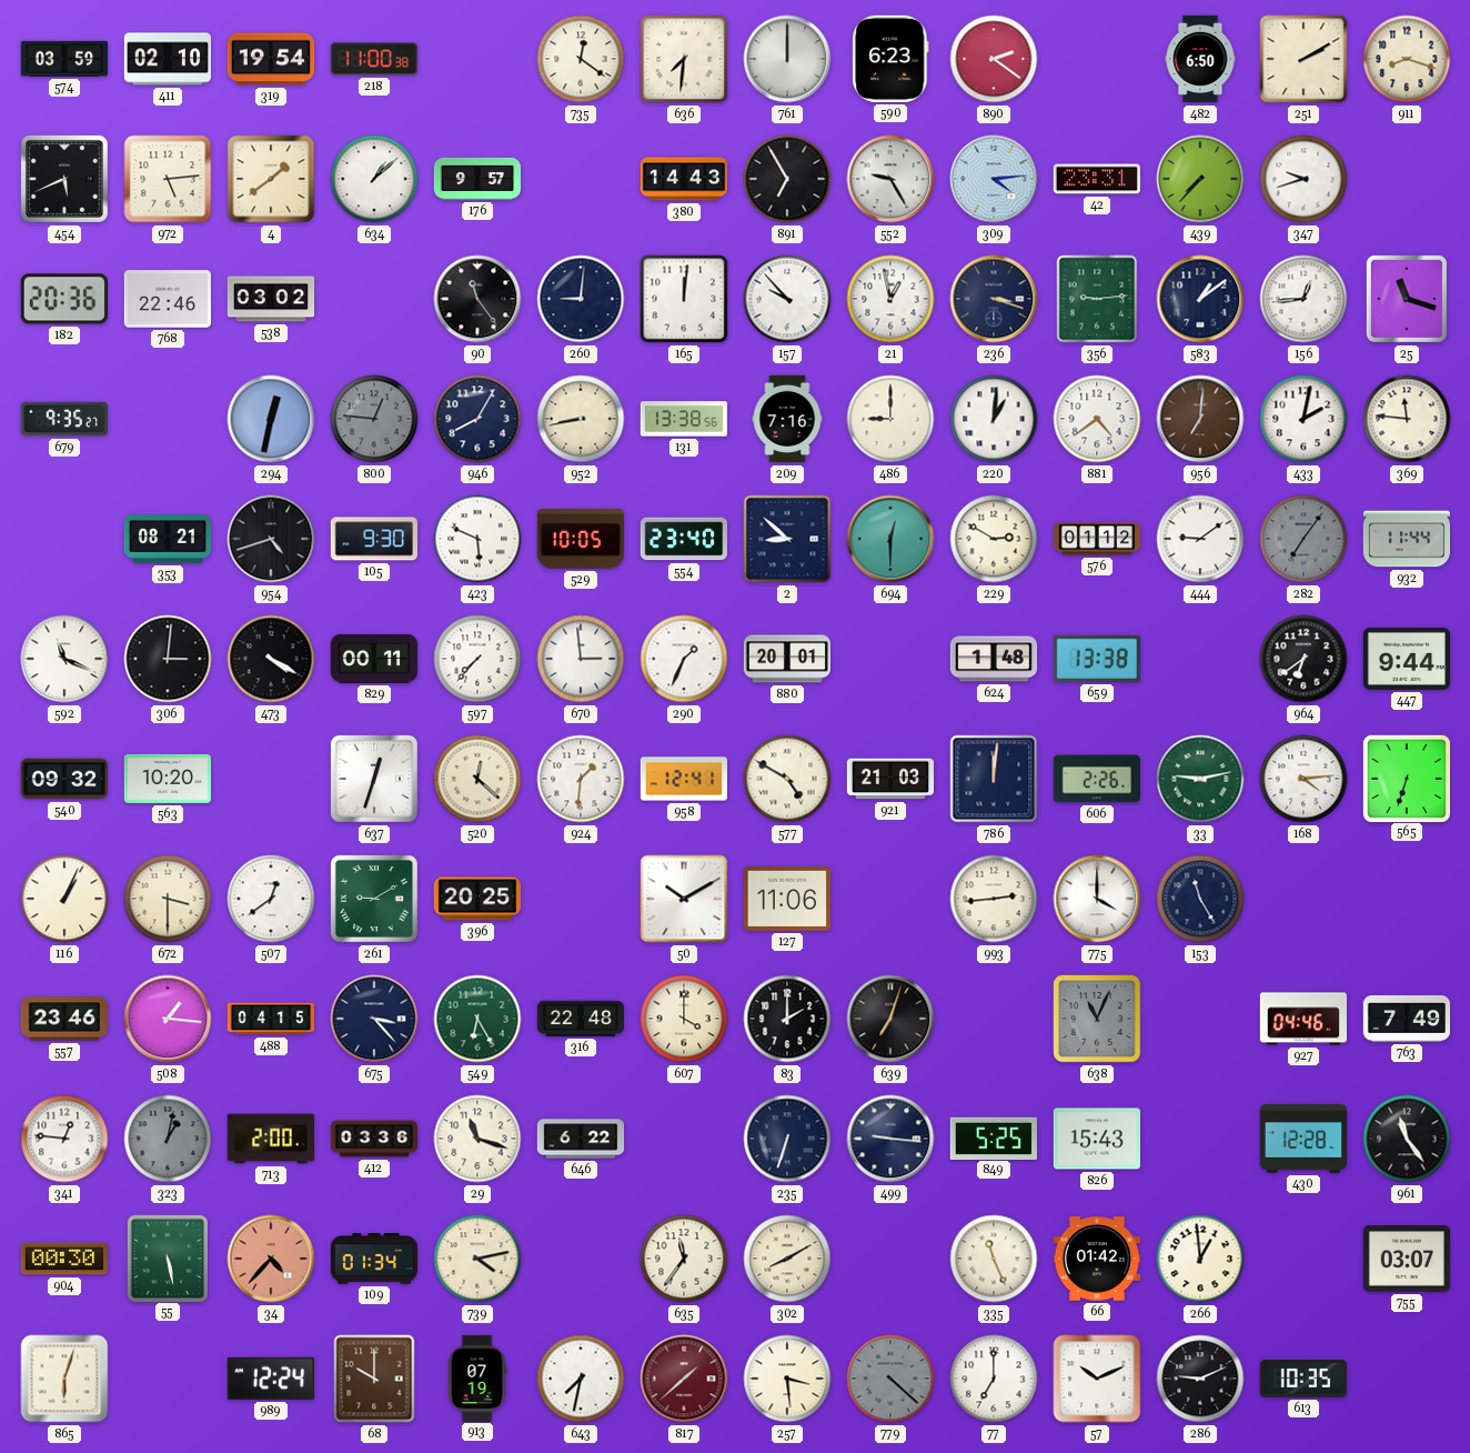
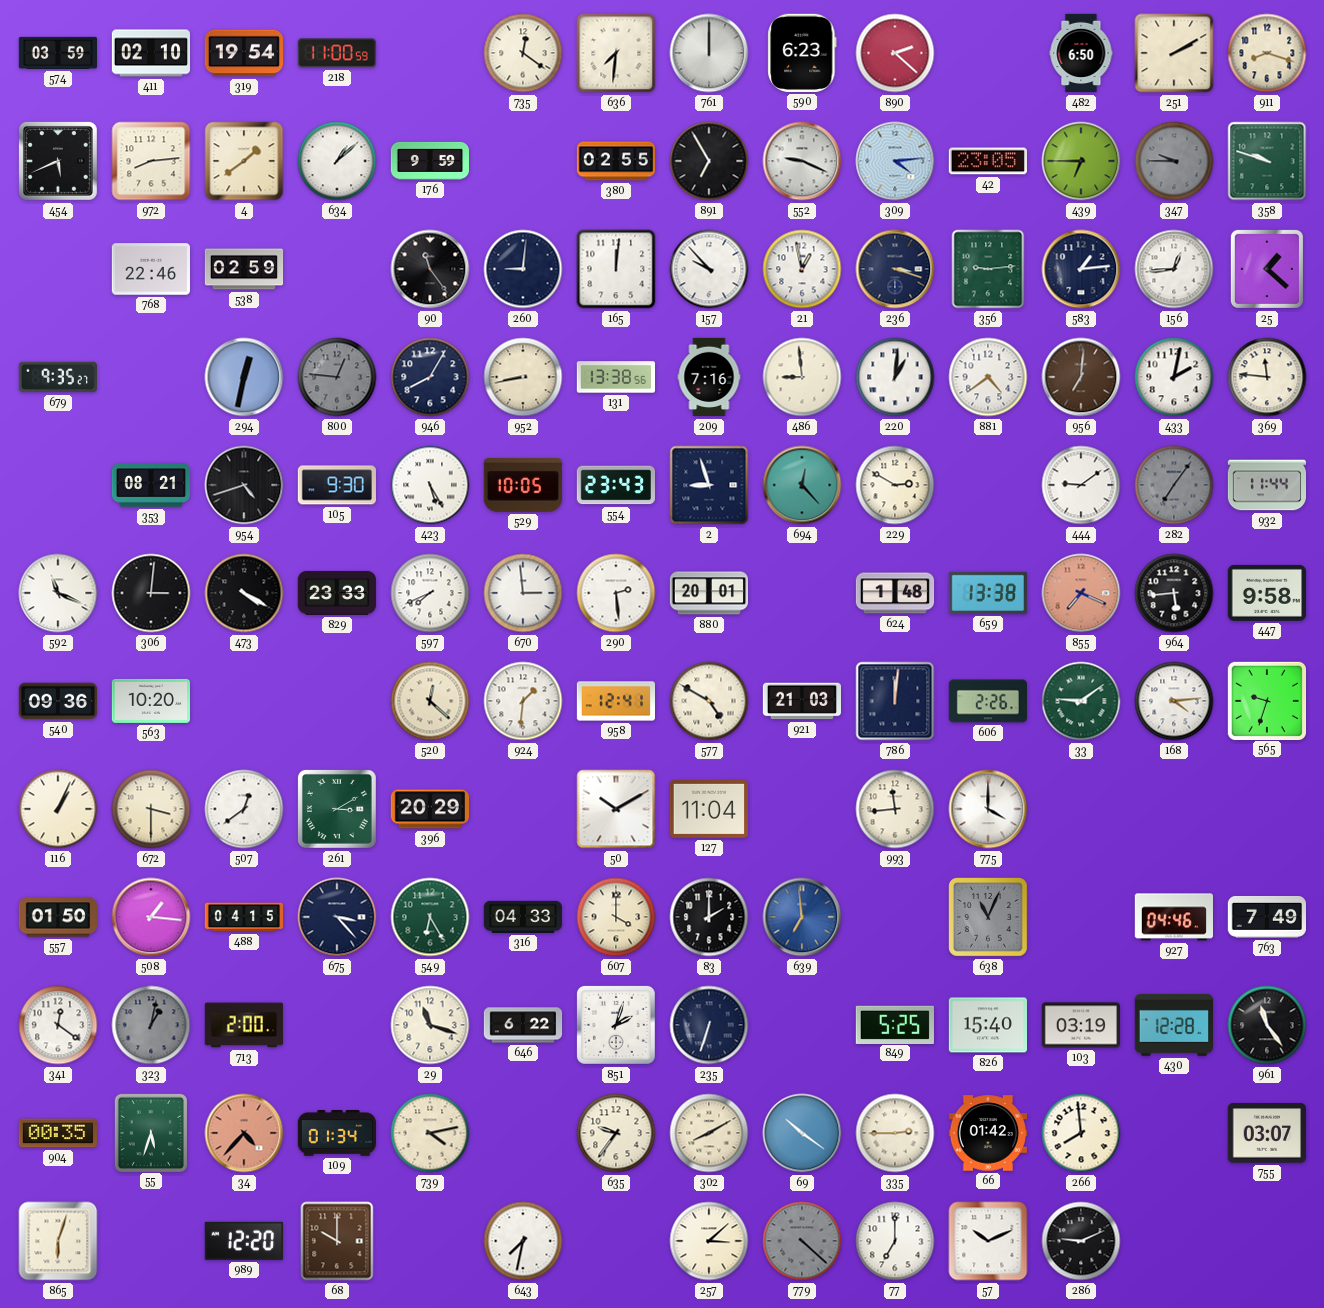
218: 11:00:38 -> 11:00:59 (337, 53)
890: 2:21 -> 2:22 (895, 53)
972: 5:14 -> 8:14 (151, 161)
176: 9:57 -> 9:59 (430, 161)
380: 14:43 -> 02:55 (616, 161)
552: 9:25 -> 9:19 (802, 161)
42: 23:31 -> 23:05 (988, 161)
439: 7:37 -> 6:45 (1081, 161)
347: 9:42 -> 9:45 (1174, 161)
347 dial: white -> grey (1174, 161)
358: none -> 9:48 (1267, 161)
182: 20:36 -> none (64, 299)
538: 03:02 -> 02:59 (244, 269)
583: 1:09 -> 1:14 (1081, 269)
25: 11:18 -> 1:22 (1267, 269)
486: 9:00 -> 8:59 (802, 377)
423: 5:49 -> 5:25 (430, 485)
554: 23:40 -> 23:43 (615, 485)
2: 8:52 -> 8:57 (709, 485)
694: 12:30 -> 12:23 (802, 485)
576: 01:12 -> none (1097, 539)
829: 00:11 -> 23:33 (336, 593)
597: 7:37 -> 7:41 (430, 593)
290: 1:34 -> 2:29 (616, 593)
855: none -> 7:19 (1081, 593)
964: 6:39 -> 5:44 (1174, 593)
447: 9:44 -> 9:58 (1266, 593)
540: 09:32 -> 09:36 (57, 701)
637: 12:33 -> none (374, 779)
33: 9:13 -> 9:09 (1081, 701)
565: 6:33 -> 9:33 (1266, 700)
261: 9:10 -> 3:10 (337, 809)
396: 20:25 -> 20:29 (429, 809)
127: 11:06 -> 11:04 (708, 809)
993: 2:44 -> 11:44 (895, 809)
153: 11:25 -> none (1200, 899)
557: 23:46 -> 01:50 (58, 917)
316: 22:48 -> 04:33 (522, 917)
639: 7:03 -> 6:59 (802, 917)
639 dial: black -> blue (802, 917)
341: 12:46 -> 12:21 (58, 1025)
412: 03:36 -> none (374, 1139)
851: none -> 2:03 (616, 1025)
499: 9:16 -> none (890, 1139)
826: 15:43 -> 15:40 (987, 1025)
103: none -> 03:19 (1080, 1025)
904: 00:30 -> 00:35 (57, 1133)
55: 5:28 -> 5:33 (150, 1132)
635: 11:36 -> 9:36 (616, 1133)
69: none -> 10:21 (802, 1133)
335: 11:26 -> 2:45 (895, 1133)
266: 12:59 -> 7:59 (1081, 1133)
989: 12:24 -> 12:20 (244, 1241)
913: 07:19 -> none (477, 1377)
817: 1:38 -> none (684, 1379)
257: 3:29 -> 3:08 (709, 1241)
613: 10:35 -> none (1303, 1379)
